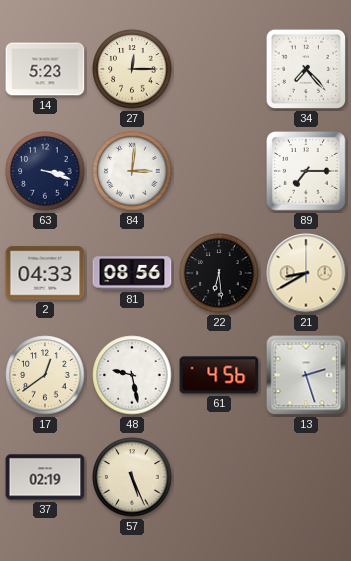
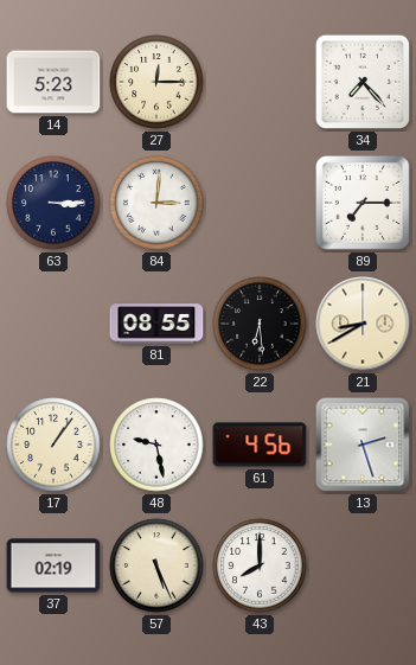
63: 3:18 -> 3:15 (53, 203)
2: 04:33 -> none (45, 273)
81: 08:56 -> 08:55 (156, 324)
17: 12:39 -> 1:06 (53, 445)
43: none -> 8:00 (260, 565)
